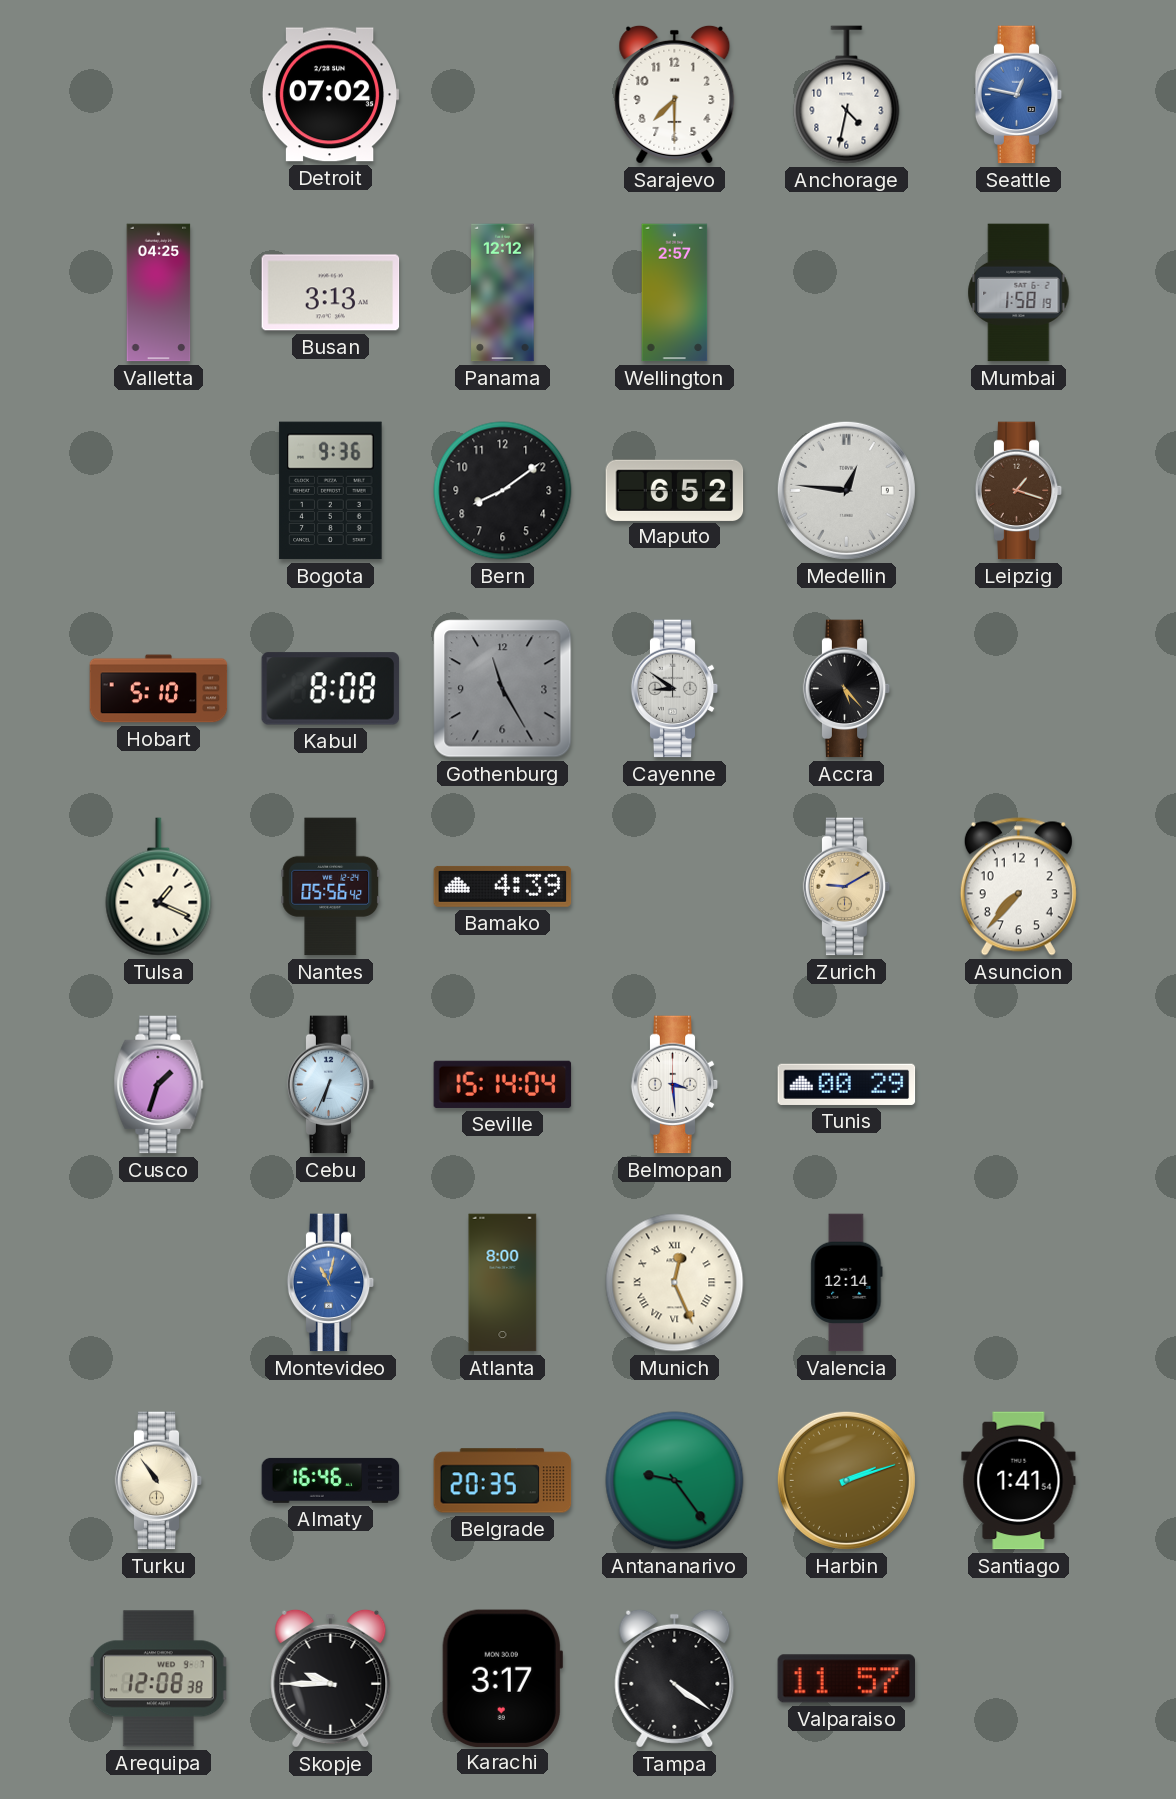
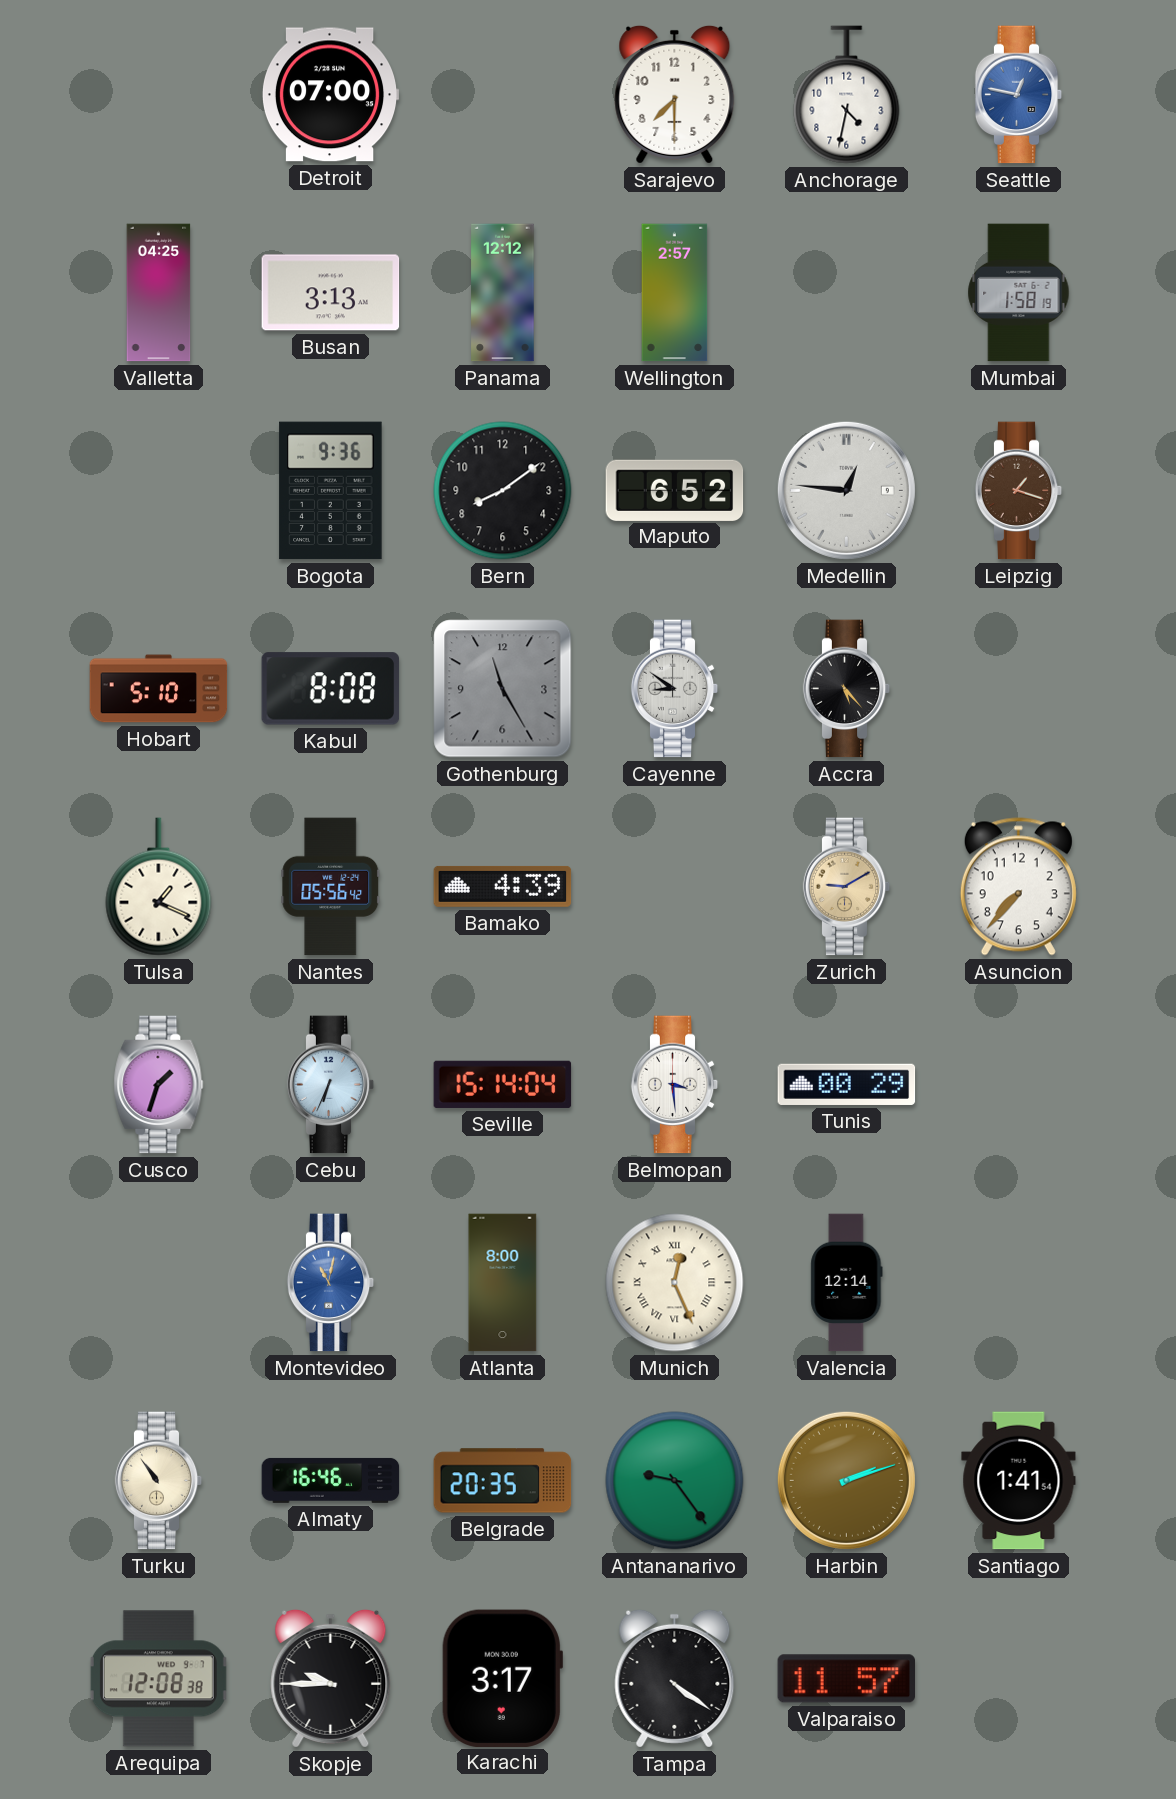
Detroit: 07:02 -> 07:00 (330, 95)
